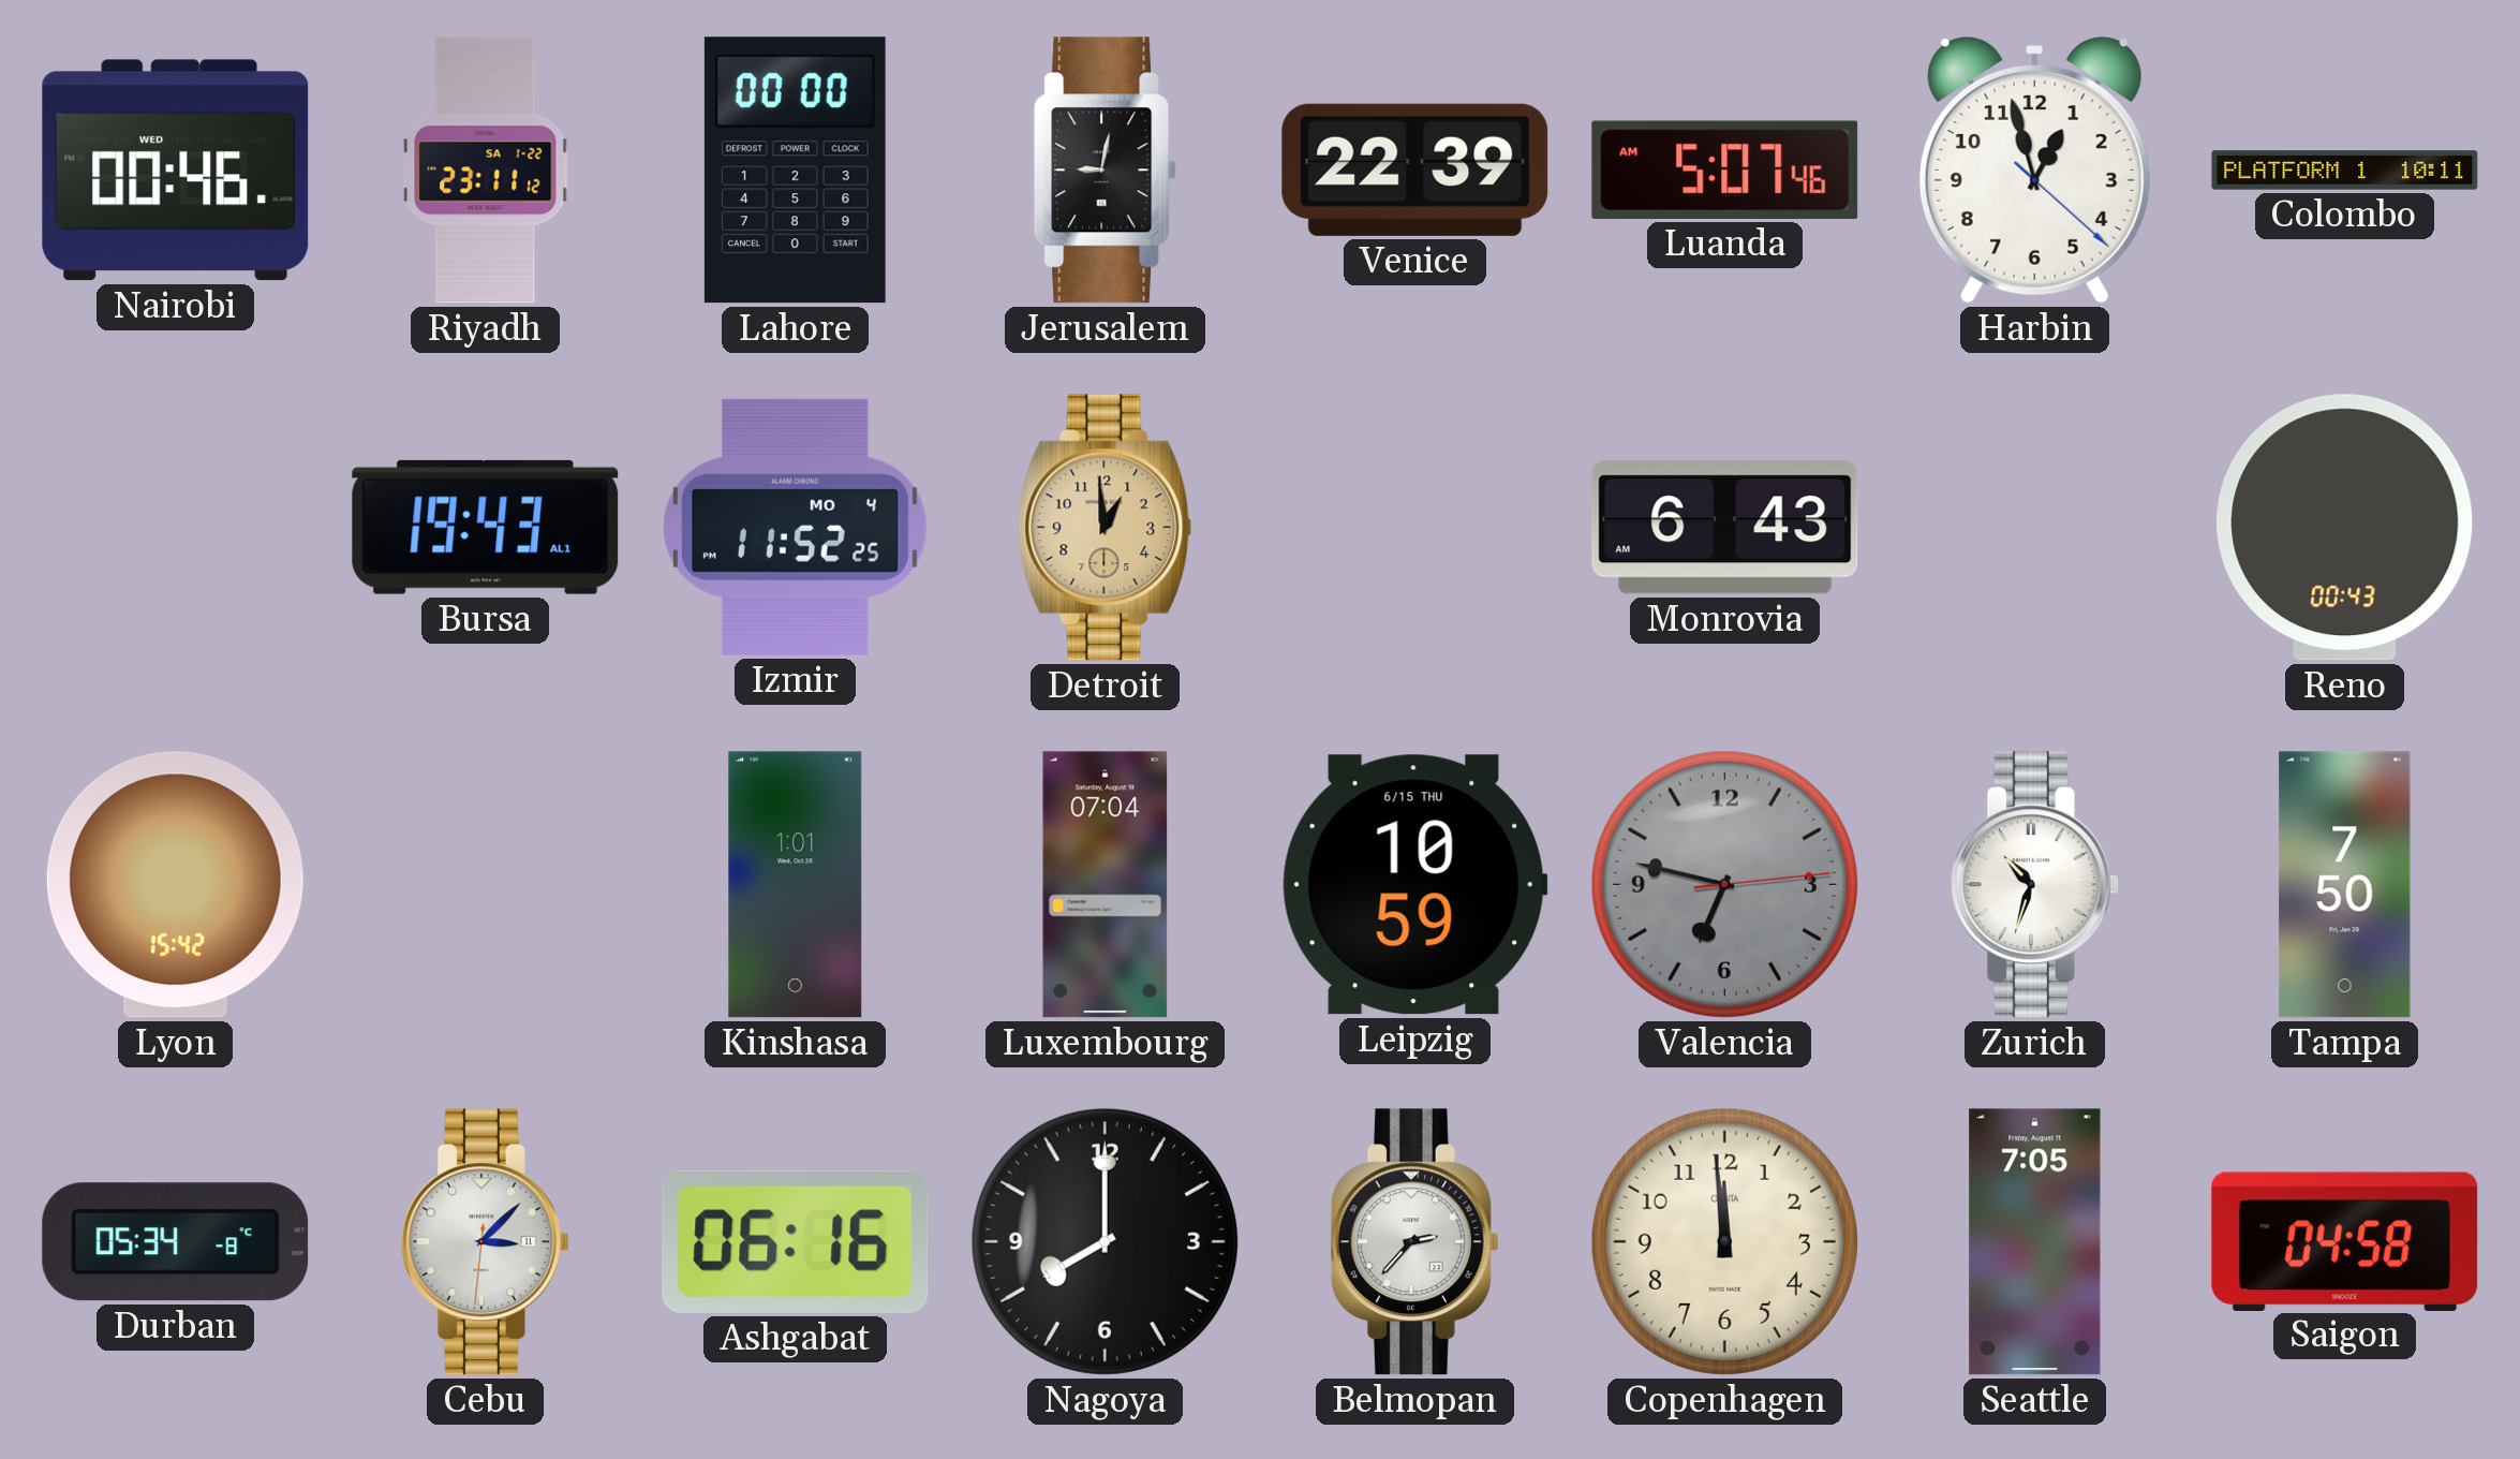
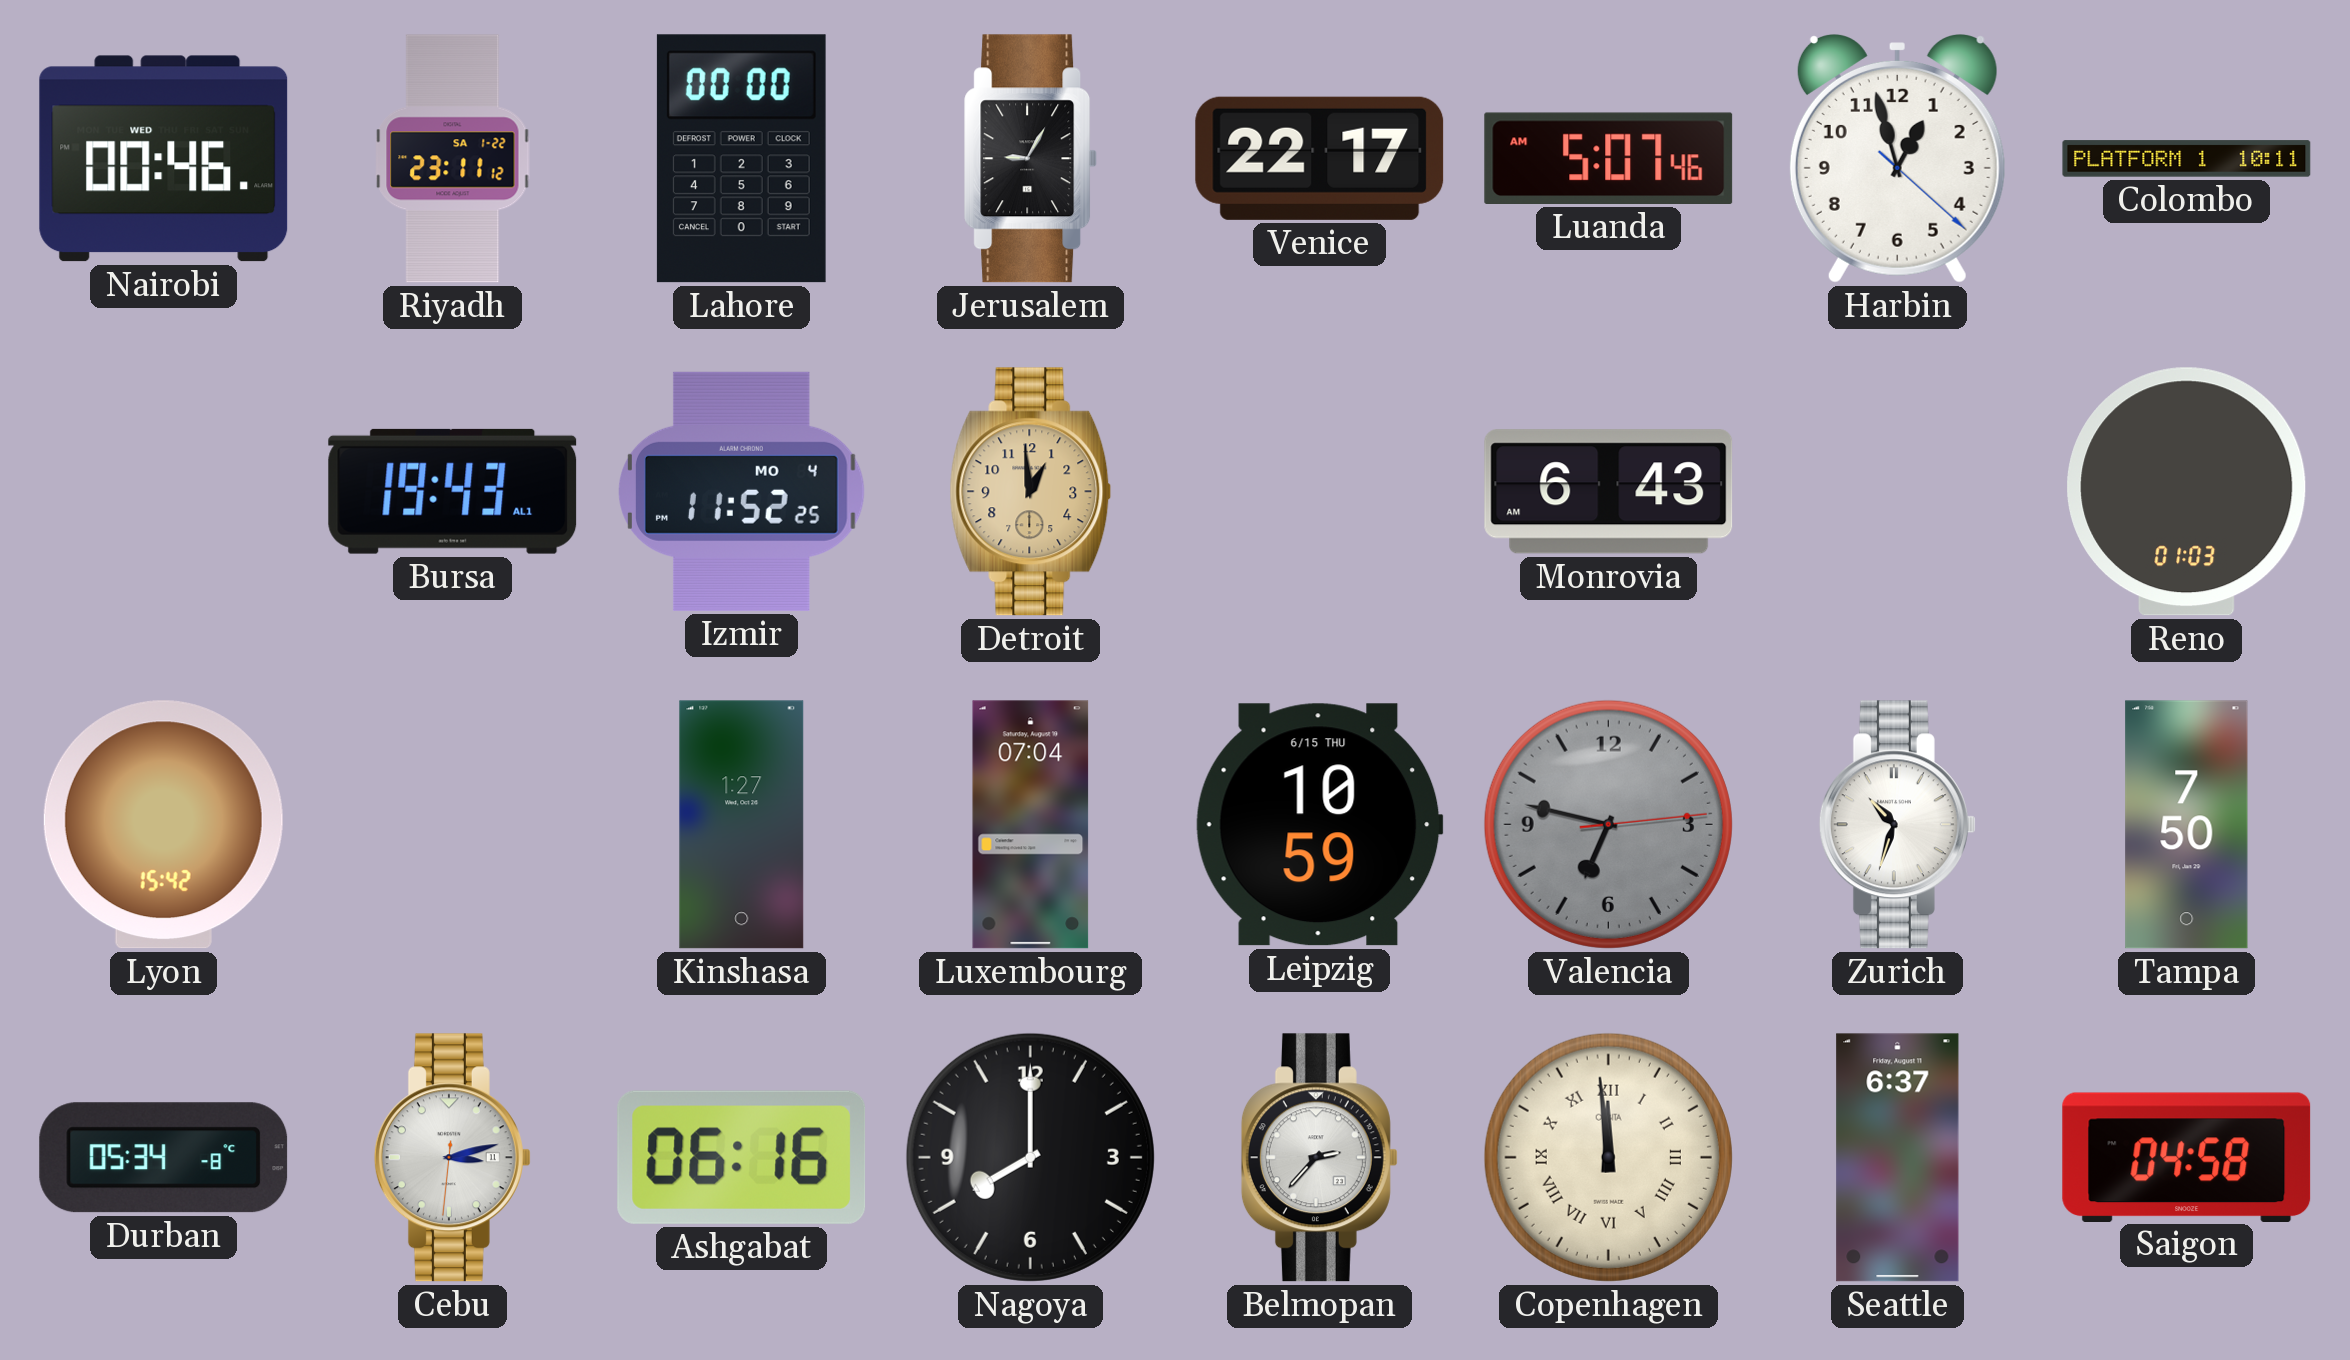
Jerusalem: 9:02 -> 9:05 (1031, 159)
Venice: 22:39 -> 22:17 (1320, 158)
Reno: 00:43 -> 01:03 (2187, 492)
Kinshasa: 1:01 -> 1:27 (742, 825)
Cebu: 3:07 -> 3:12 (452, 1158)
Copenhagen numerals: Arabic -> Roman (1608, 1157)
Seattle: 7:05 -> 6:37 (1898, 1158)
